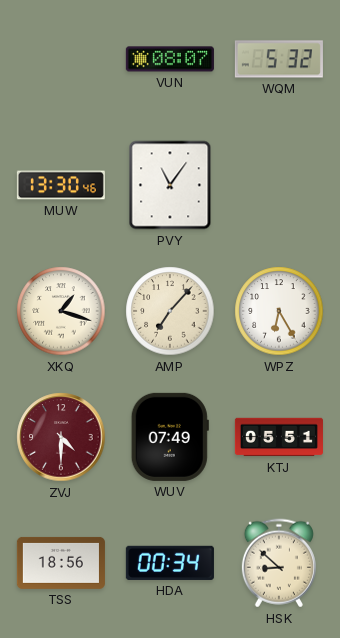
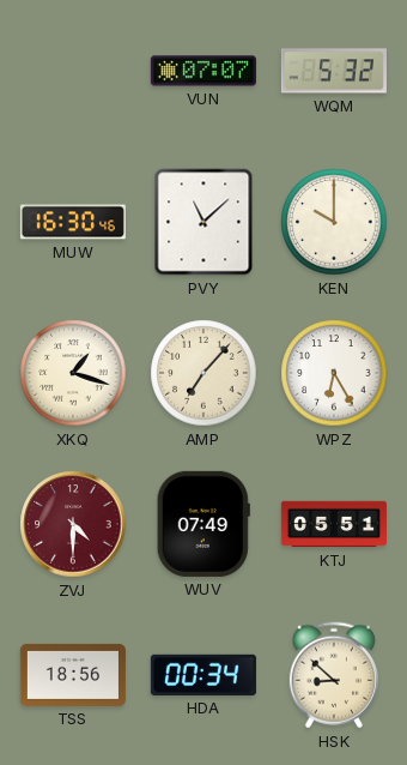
VUN: 08:07 -> 07:07 (203, 71)
MUW: 13:30 -> 16:30 (73, 222)
PVY: 11:06 -> 11:08 (203, 222)
KEN: none -> 10:00 (334, 222)
